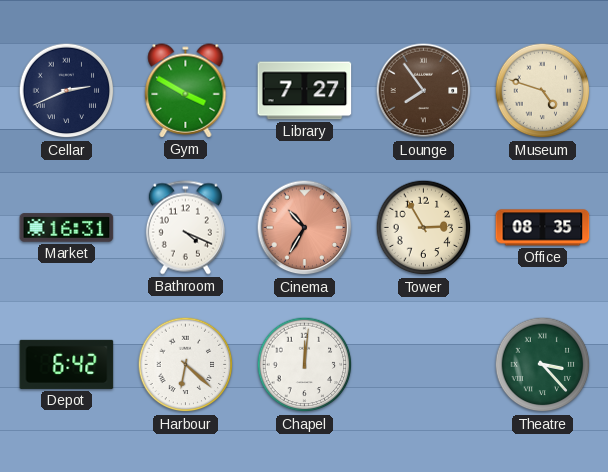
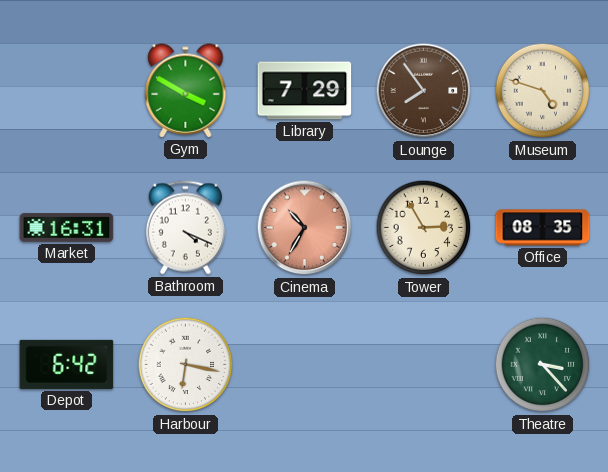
Cellar: 2:41 -> none (67, 91)
Library: 7:27 -> 7:29 (305, 91)
Harbour: 6:22 -> 6:17 (186, 365)
Chapel: 12:01 -> none (305, 365)
